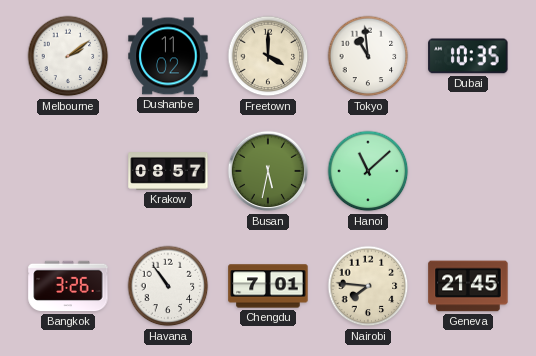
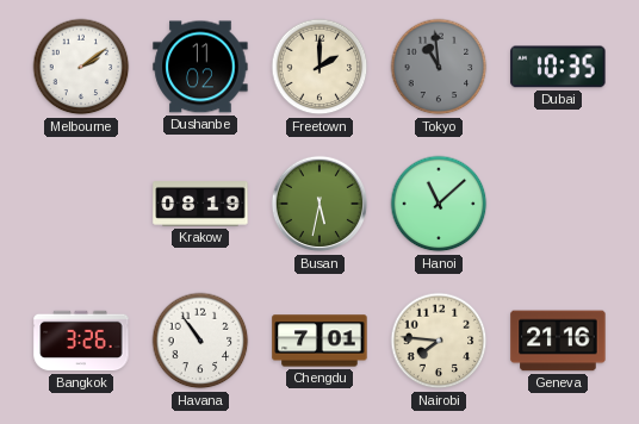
Freetown: 4:00 -> 2:00 (319, 67)
Tokyo dial: white -> grey (439, 67)
Krakow: 08:57 -> 08:19 (200, 205)
Geneva: 21:45 -> 21:16 (558, 341)
